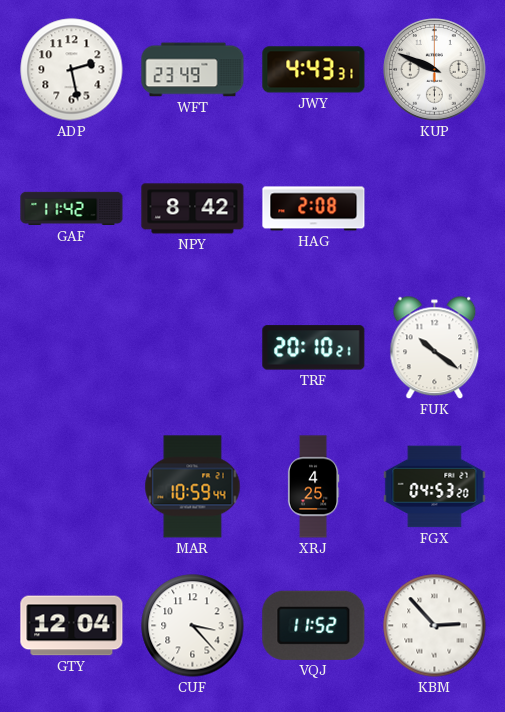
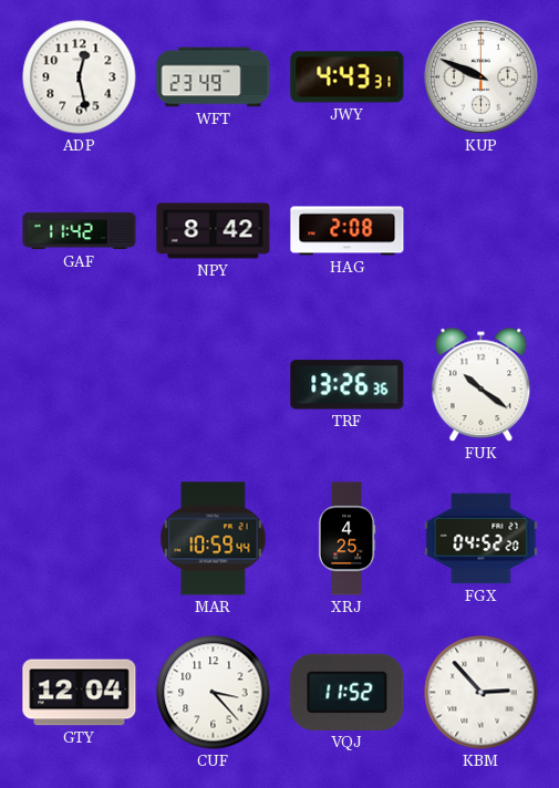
ADP: 2:28 -> 12:28 (80, 77)
TRF: 20:10 -> 13:26 (348, 385)
FGX: 04:53 -> 04:52 (482, 539)
